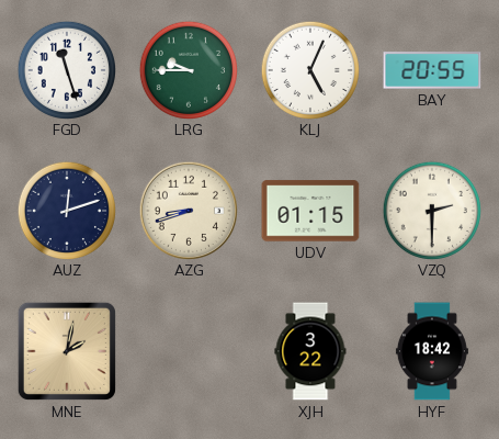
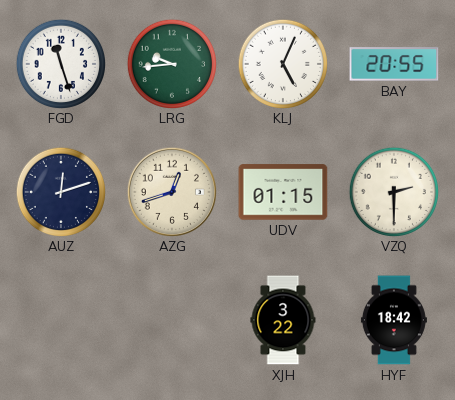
LRG: 9:45 -> 9:44 (171, 63)
AZG: 8:42 -> 12:42 (171, 191)
MNE: 2:02 -> none (67, 351)
